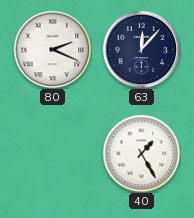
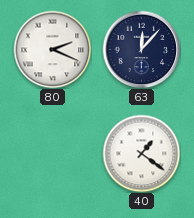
40: 1:25 -> 1:21 (141, 153)
